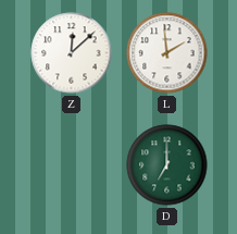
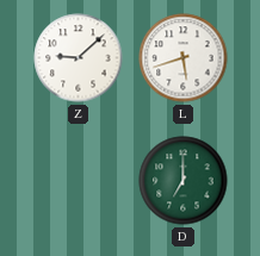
Z: 12:08 -> 9:08 (79, 58)
L: 1:59 -> 5:42 (184, 58)
